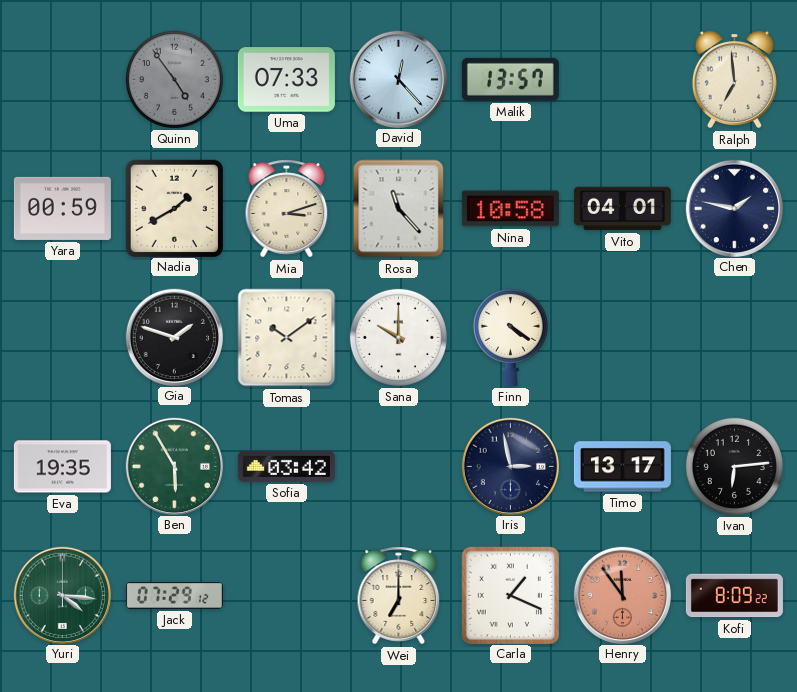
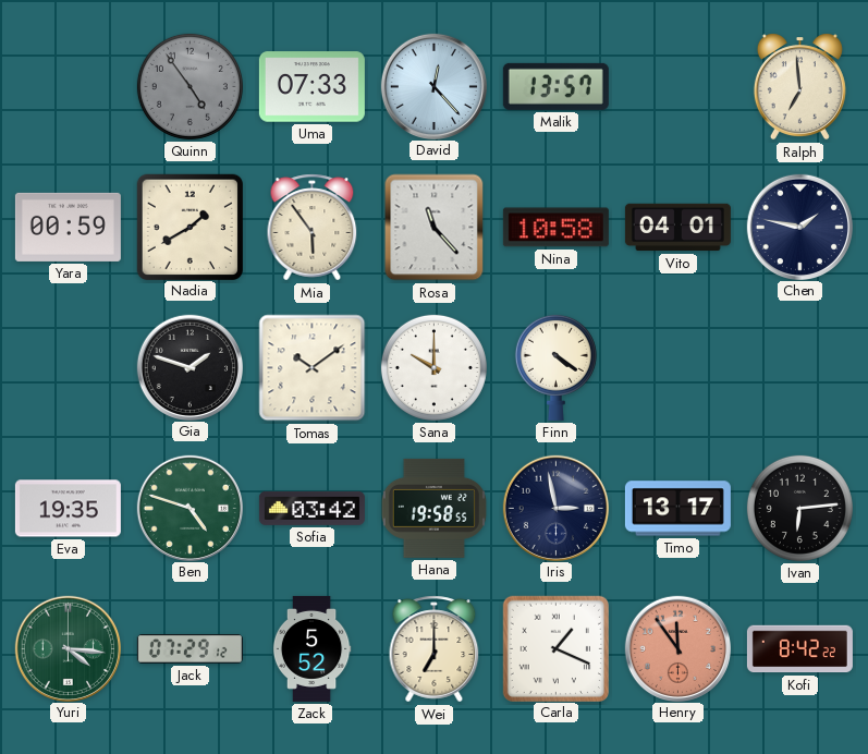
Mia: 3:12 -> 5:54 (313, 228)
Ben: 5:55 -> 4:48 (190, 508)
Hana: none -> 19:58 (433, 508)
Zack: none -> 5:52 (311, 648)
Kofi: 8:09 -> 8:42 (799, 649)
